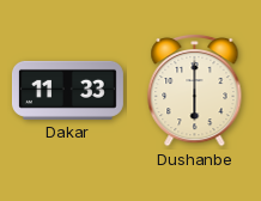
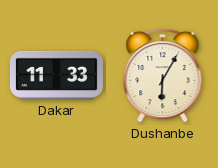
Dushanbe: 6:00 -> 6:05 (163, 75)
